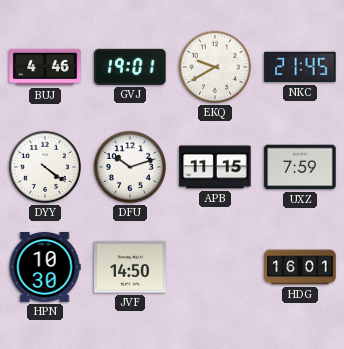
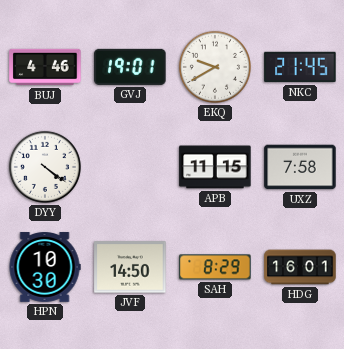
DFU: 10:12 -> none (130, 167)
UXZ: 7:59 -> 7:58 (300, 167)
SAH: none -> 8:29 (215, 267)
